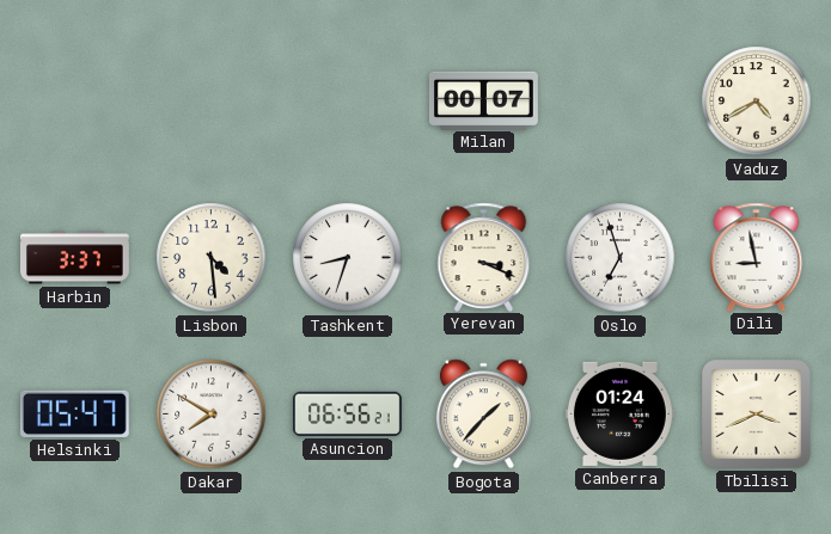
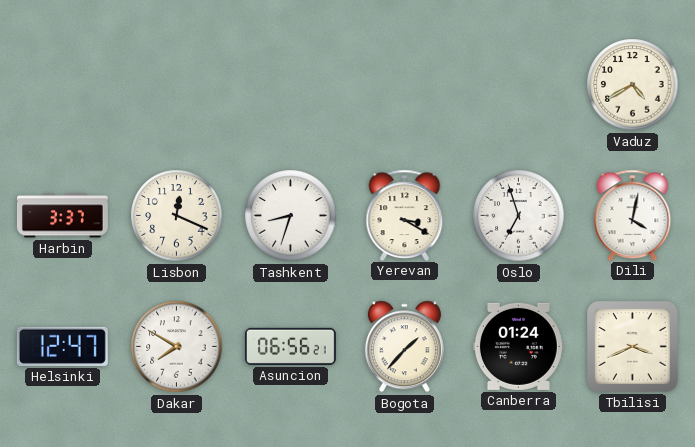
Milan: 00:07 -> none (483, 100)
Lisbon: 4:29 -> 12:19 (177, 216)
Yerevan: 3:19 -> 3:20 (405, 215)
Dili: 8:58 -> 4:02 (633, 215)
Helsinki: 05:47 -> 12:47 (62, 346)
